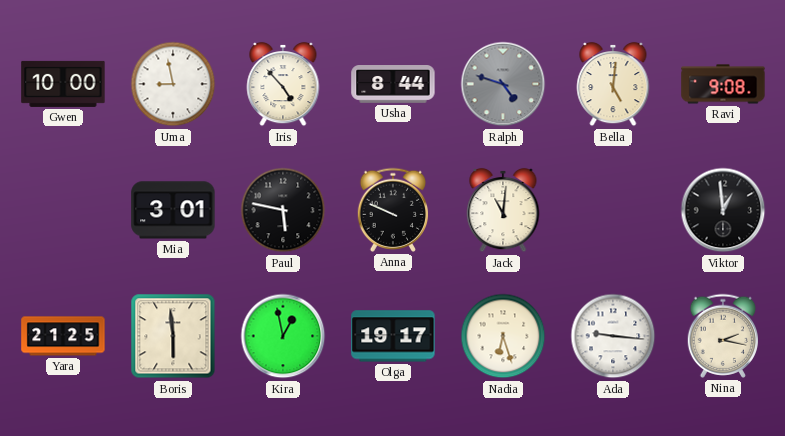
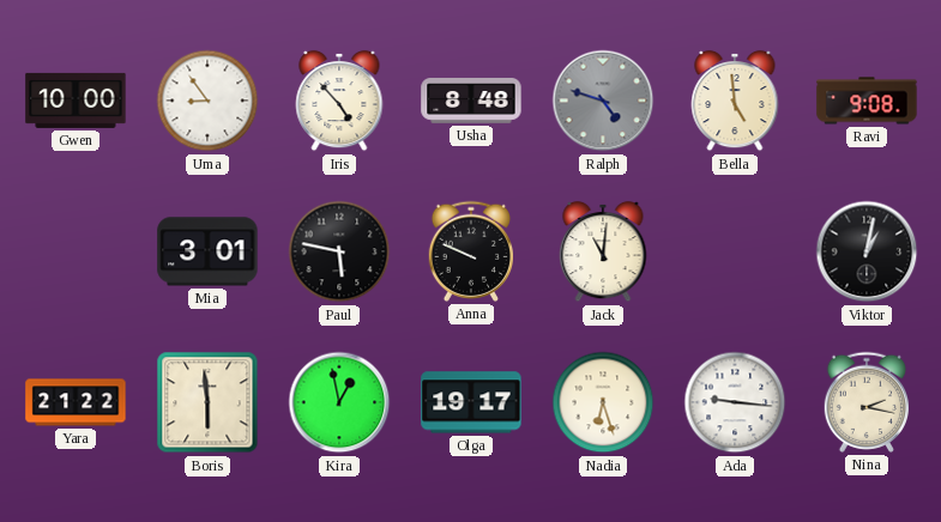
Uma: 8:58 -> 8:54 (207, 101)
Usha: 8:44 -> 8:48 (471, 102)
Bella: 5:01 -> 4:59 (735, 101)
Viktor: 12:59 -> 1:02 (867, 251)
Yara: 21:25 -> 21:22 (76, 402)
